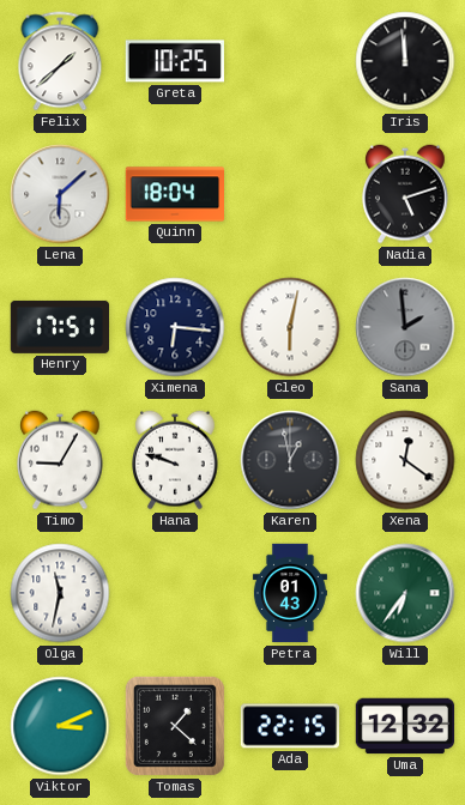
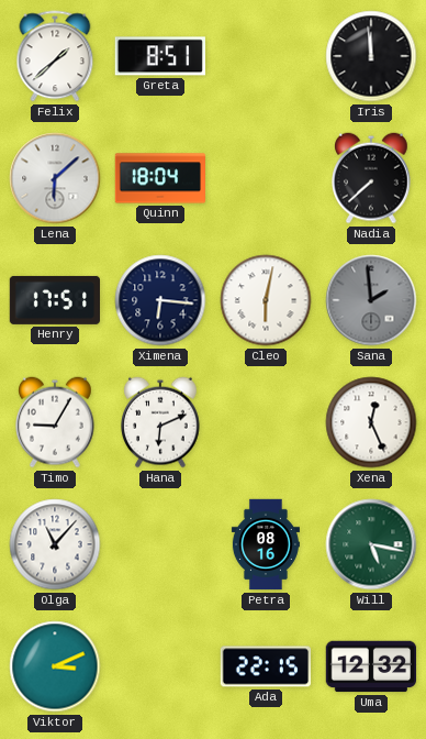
Greta: 10:25 -> 8:51 (160, 56)
Nadia: 5:12 -> 7:38 (372, 178)
Hana: 9:48 -> 6:11 (161, 422)
Karen: 12:58 -> none (290, 460)
Xena: 12:21 -> 12:26 (371, 422)
Olga: 11:32 -> 11:07 (55, 544)
Petra: 01:43 -> 08:16 (266, 544)
Will: 6:36 -> 5:17 (371, 544)
Tomas: 1:22 -> none (175, 726)
